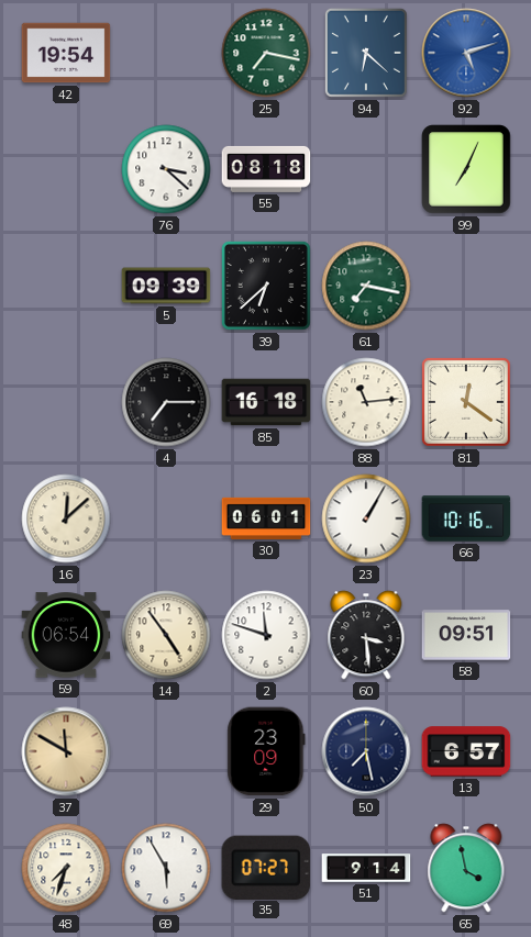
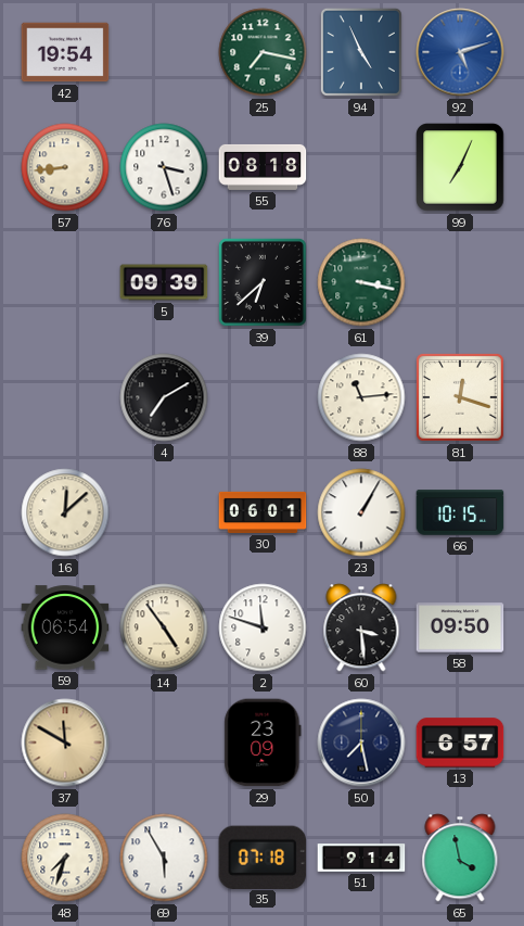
94: 6:22 -> 4:56 (361, 52)
57: none -> 8:44 (65, 167)
76: 3:22 -> 3:27 (164, 167)
61: 7:17 -> 3:17 (361, 282)
4: 7:15 -> 7:10 (164, 397)
85: 16:18 -> none (266, 402)
81: 12:21 -> 12:18 (460, 397)
66: 10:16 -> 10:15 (460, 512)
58: 09:51 -> 09:50 (460, 627)
35: 07:27 -> 07:18 (263, 857)
